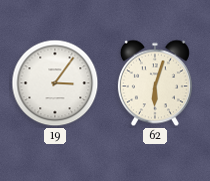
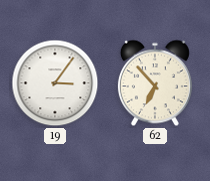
62: 6:03 -> 6:53 (155, 83)
